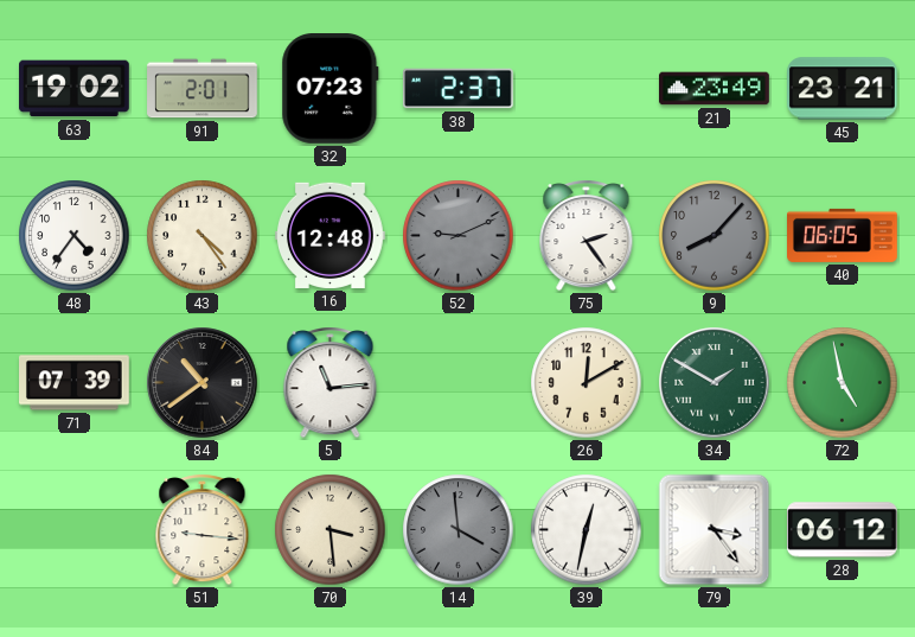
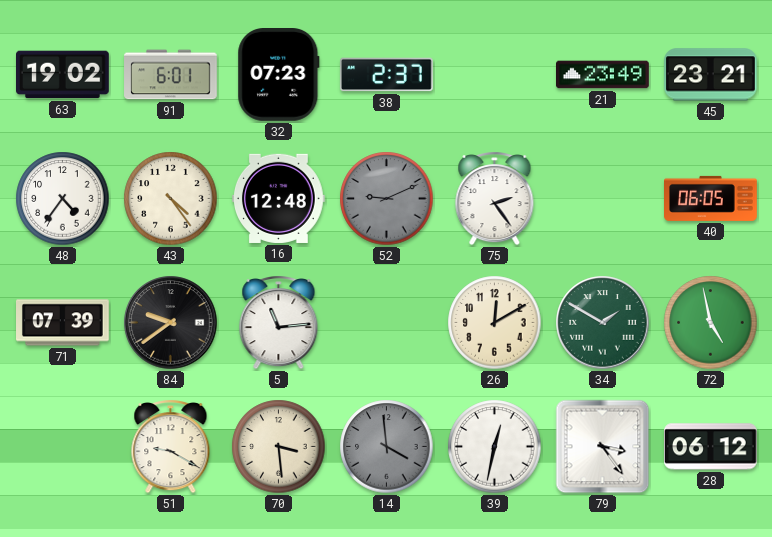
91: 2:01 -> 6:01 (171, 75)
9: 8:07 -> none (715, 236)
84: 10:39 -> 9:39 (171, 323)
51: 9:16 -> 9:20 (171, 447)
